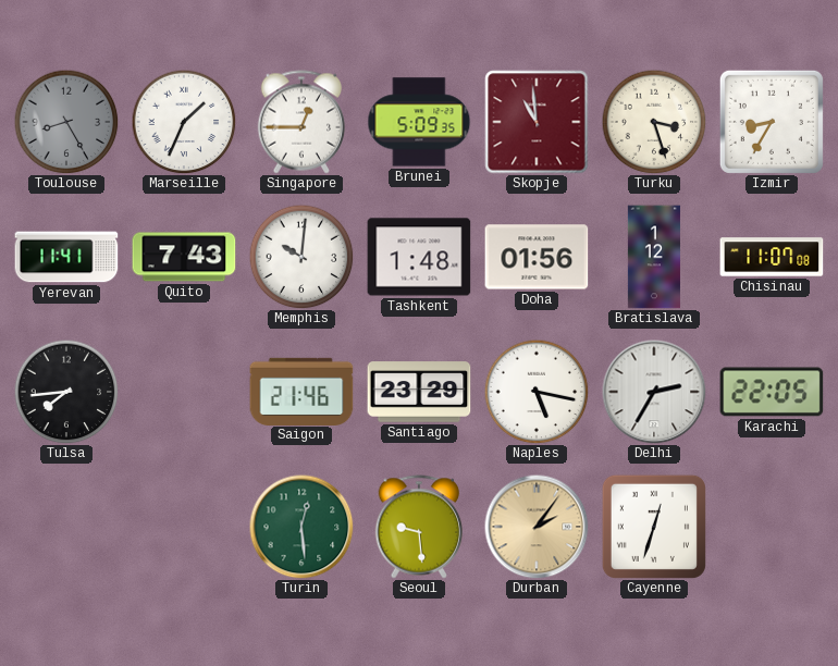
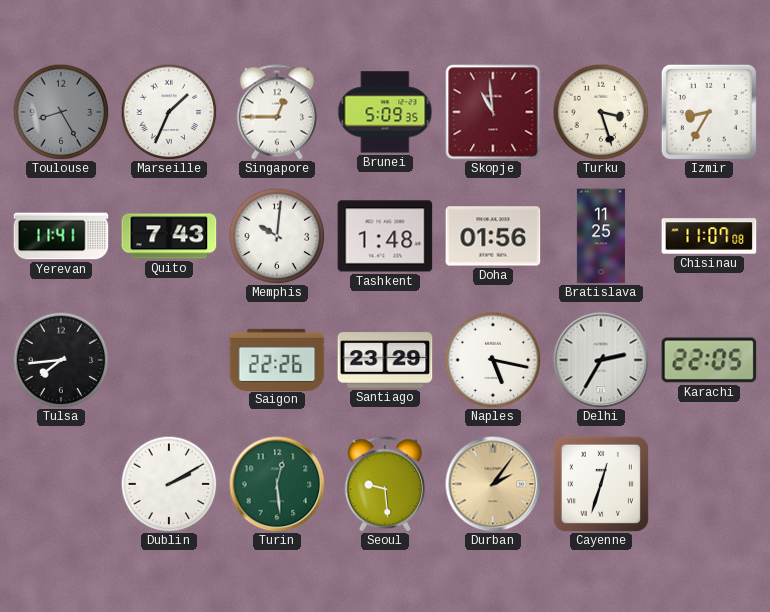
Bratislava: 1:12 -> 11:25 (601, 236)
Saigon: 21:46 -> 22:26 (277, 359)
Dublin: none -> 2:10 (169, 484)
